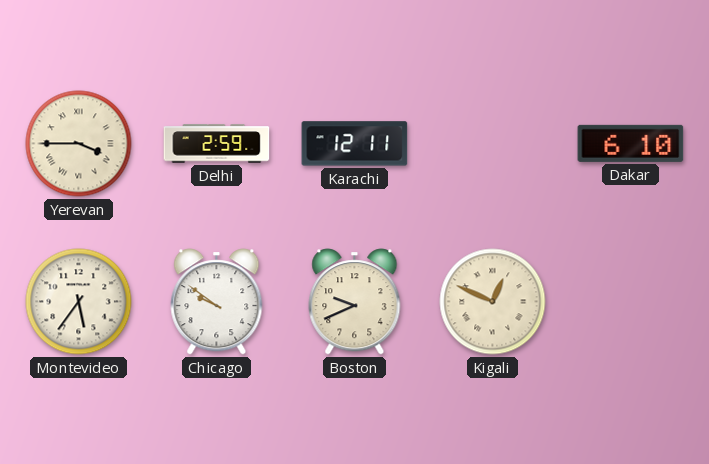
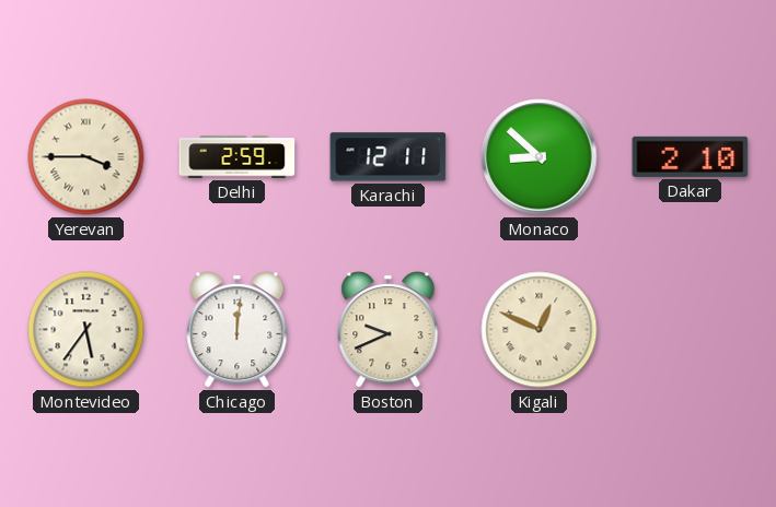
Monaco: none -> 8:52 (540, 157)
Dakar: 6:10 -> 2:10 (691, 156)
Chicago: 9:51 -> 12:01 (238, 330)
